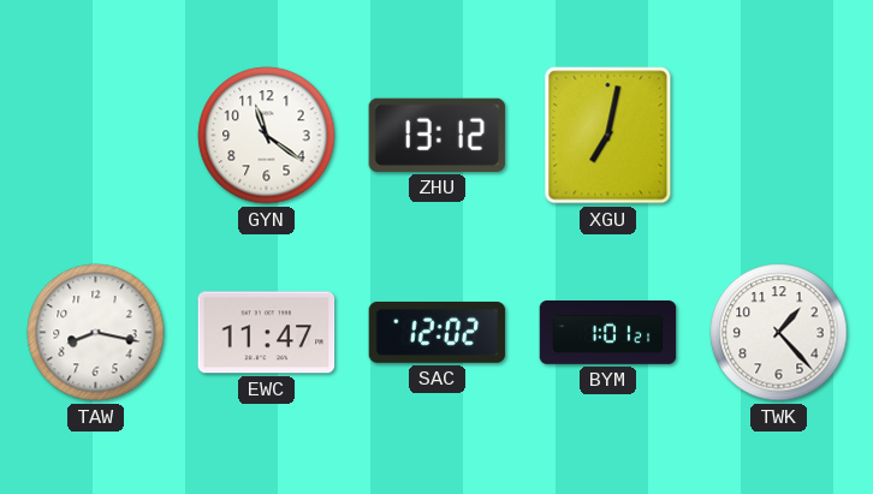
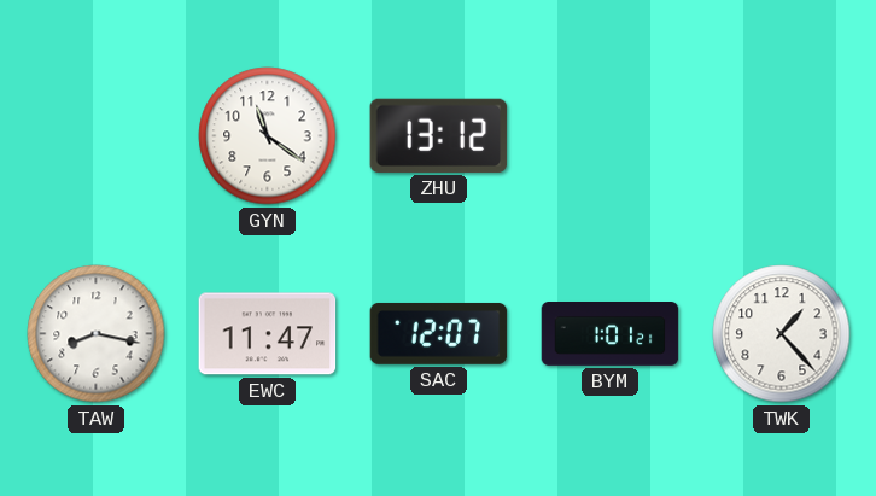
XGU: 7:02 -> none (608, 136)
SAC: 12:02 -> 12:07 (439, 333)
